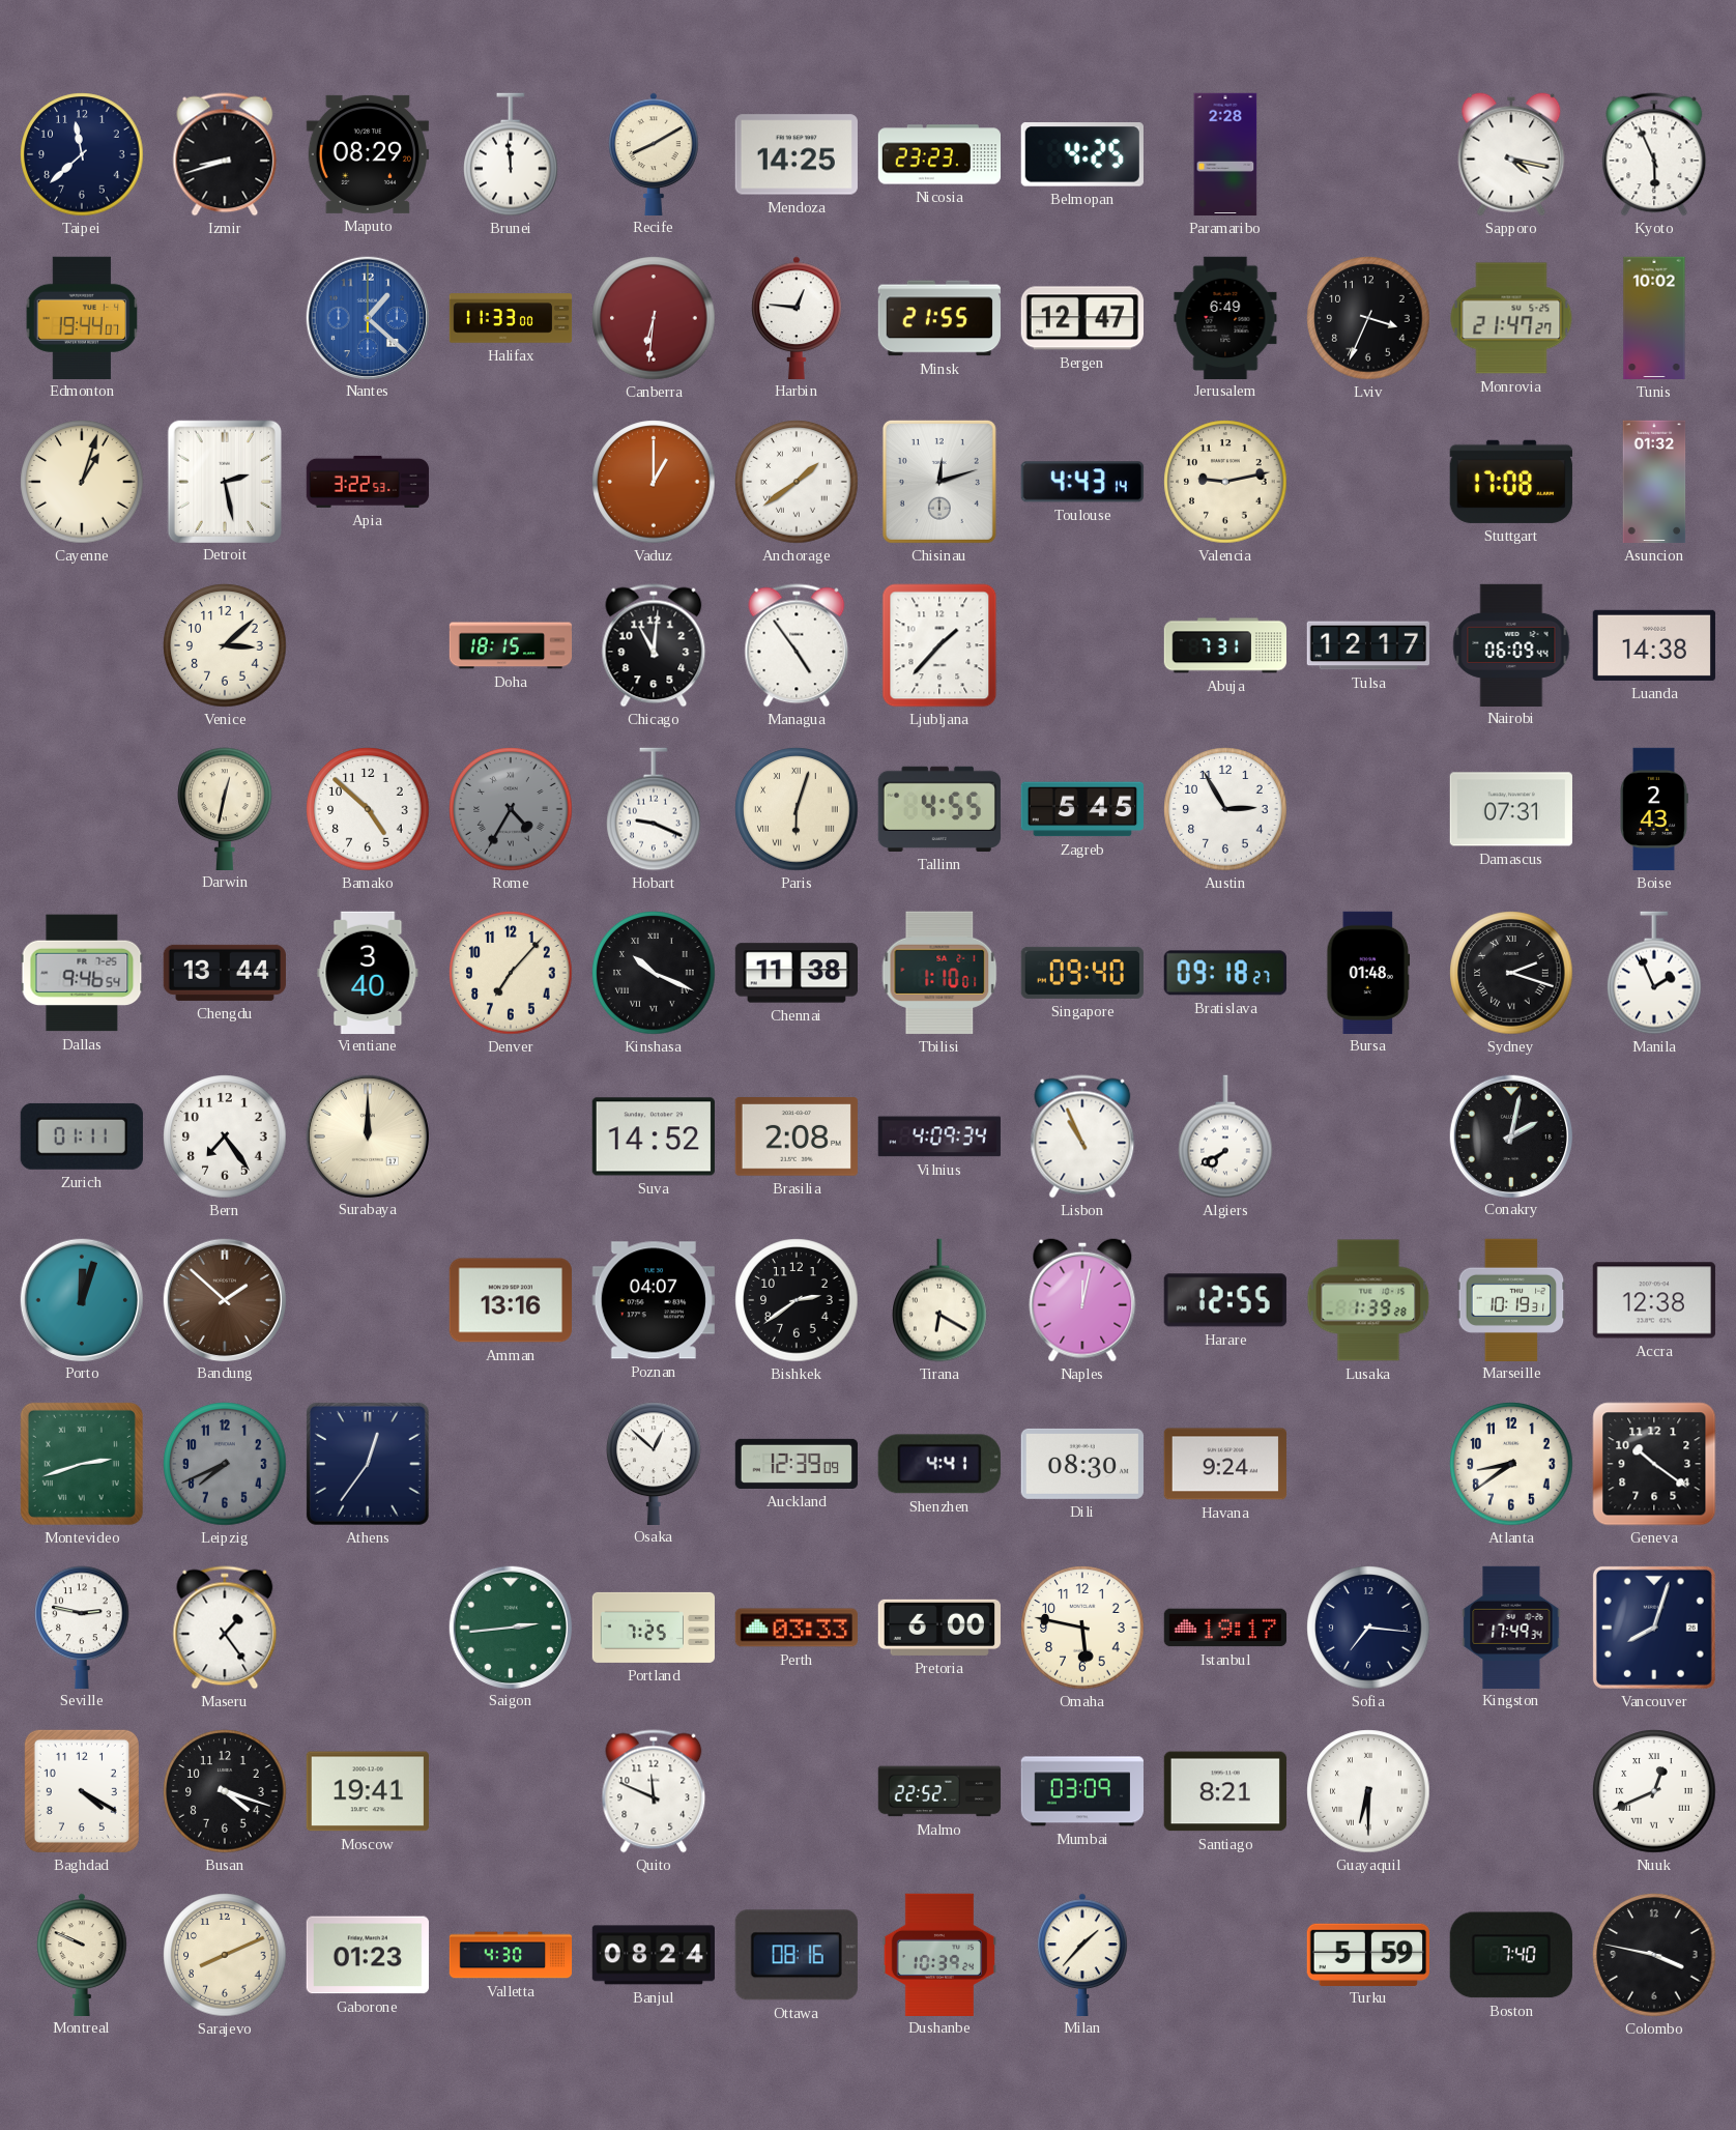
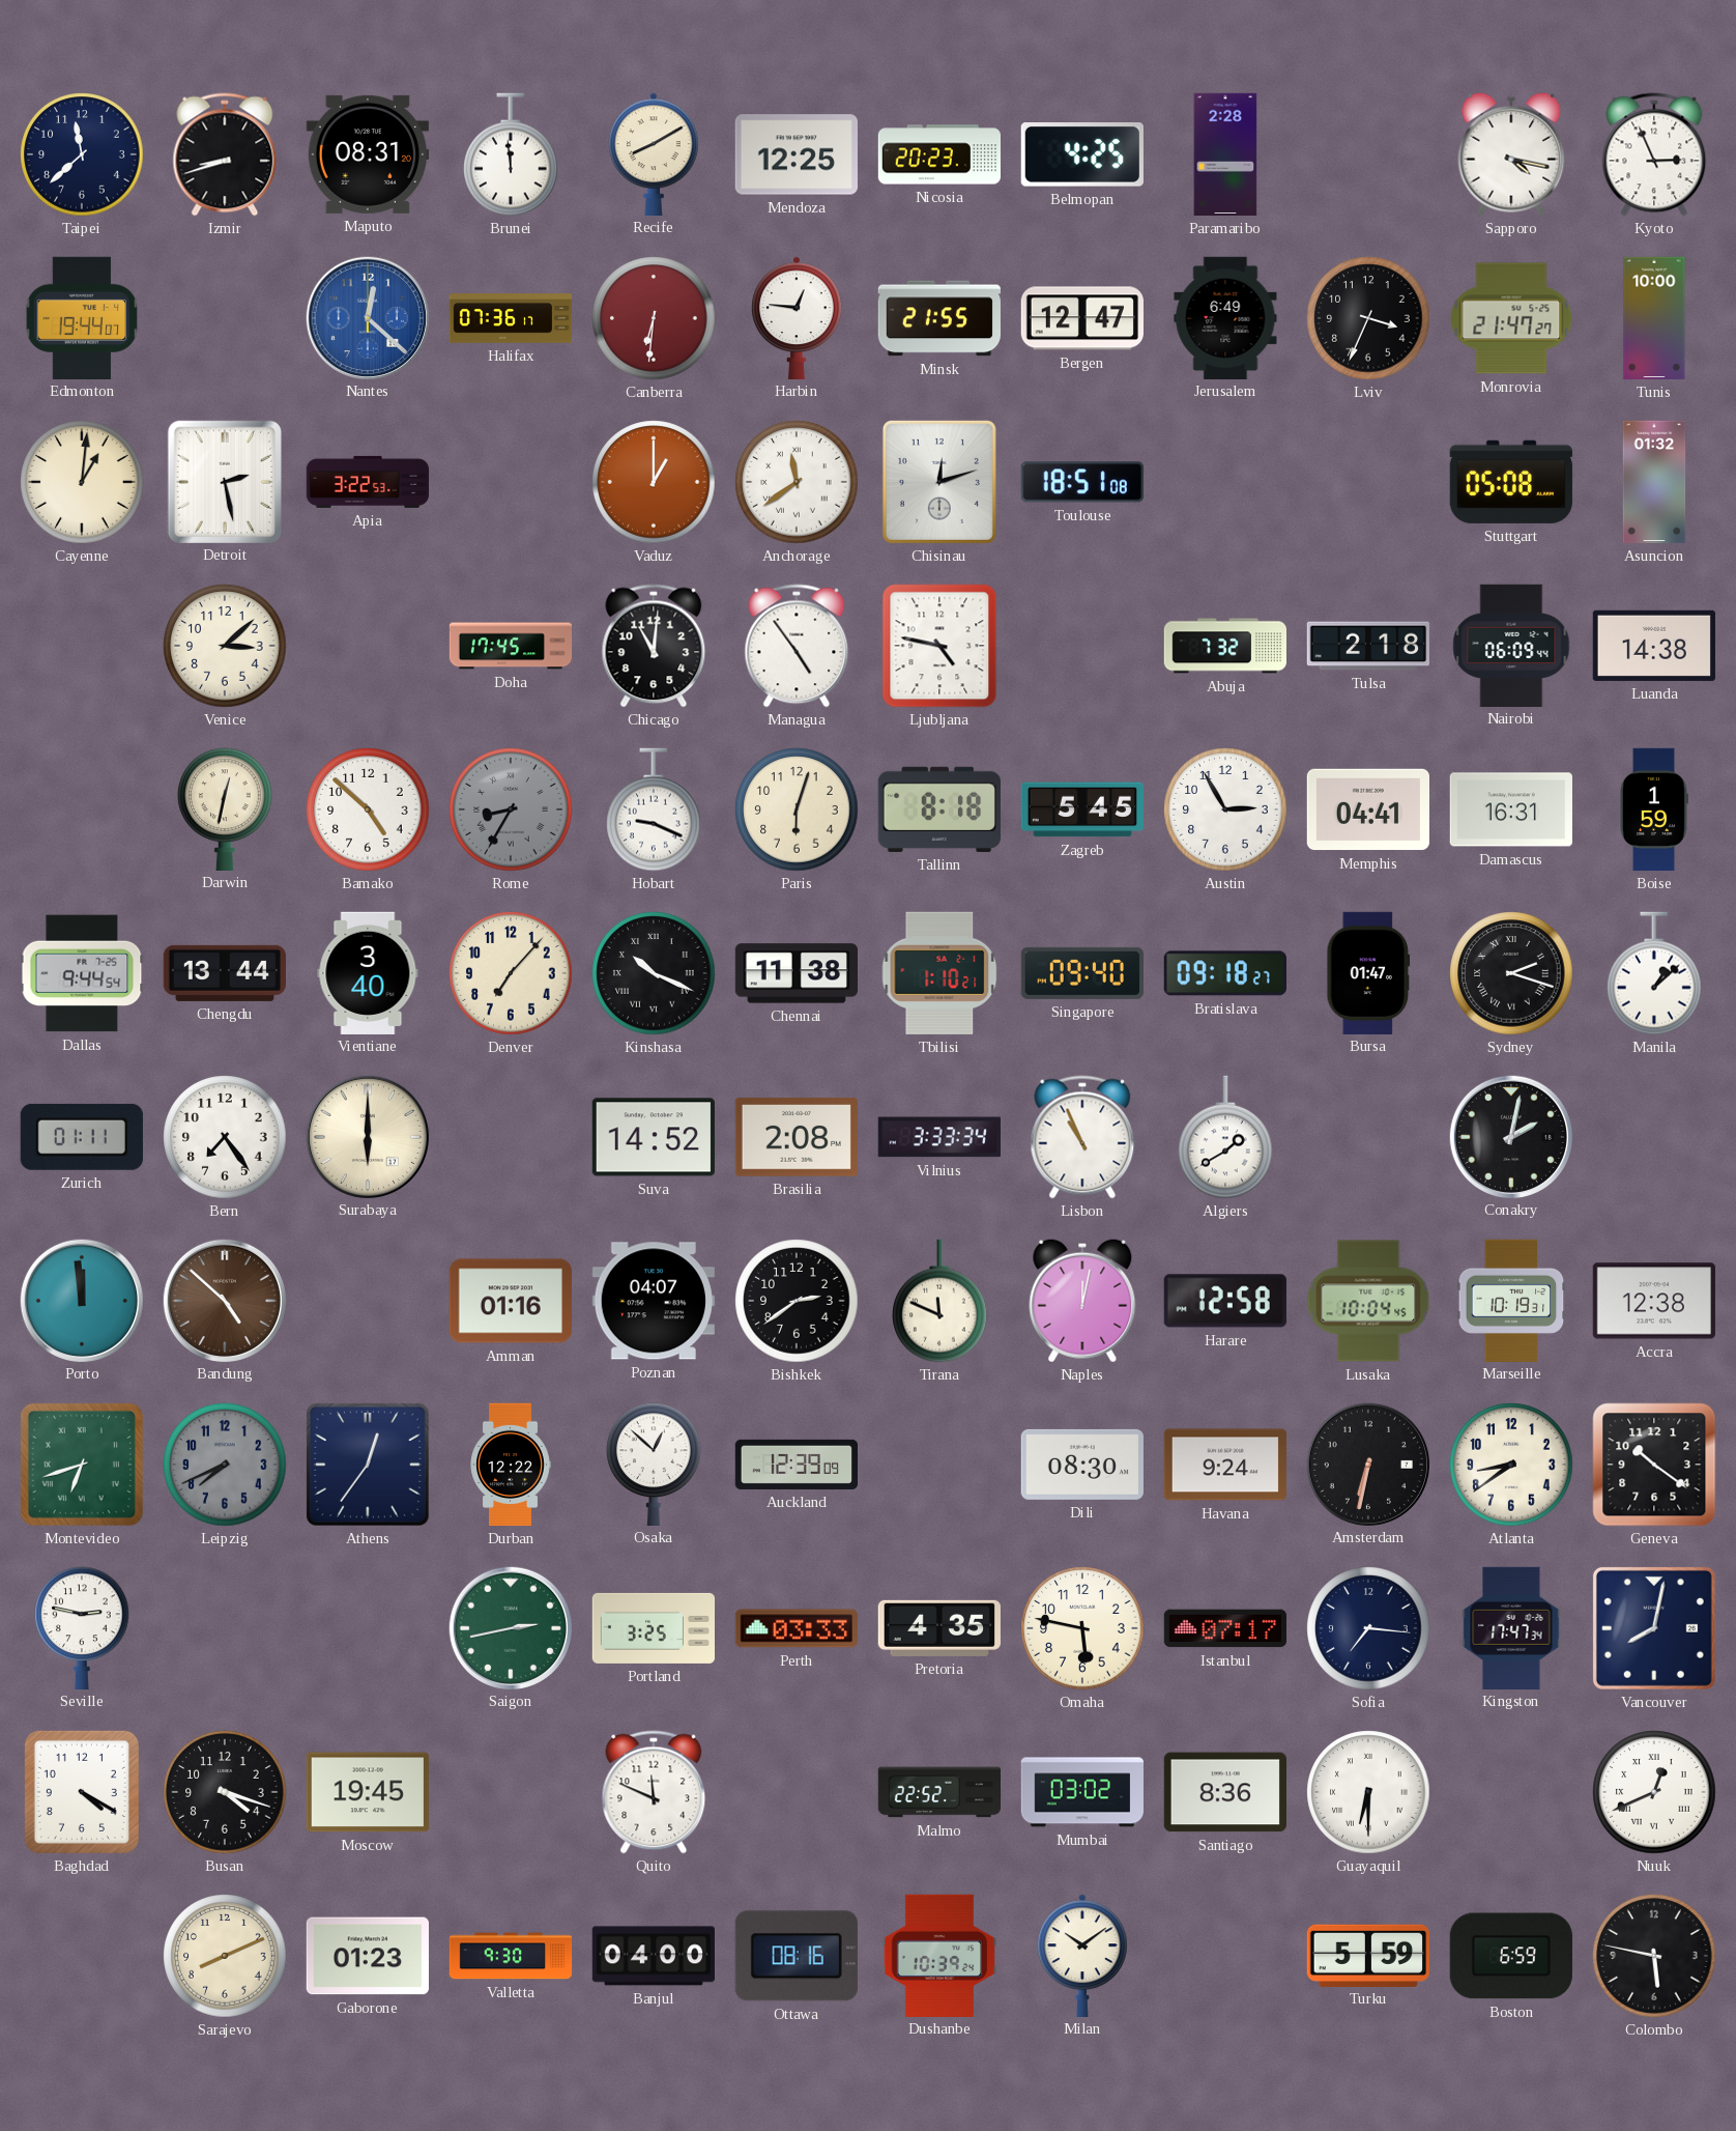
Maputo: 08:29 -> 08:31 (368, 154)
Mendoza: 14:25 -> 12:25 (797, 154)
Nicosia: 23:23 -> 20:23 (938, 154)
Kyoto: 5:56 -> 2:56 (1654, 154)
Nantes: 1:22 -> 12:22 (367, 317)
Halifax: 11:33 -> 07:36 (511, 318)
Tunis: 10:02 -> 10:00 (1654, 318)
Cayenne: 1:03 -> 1:01 (82, 482)
Anchorage: 1:39 -> 11:39 (797, 482)
Toulouse: 4:43 -> 18:51 (1082, 482)
Valencia: 9:13 -> none (1225, 482)
Stuttgart: 17:08 -> 05:08 (1511, 482)
Doha: 18:15 -> 17:45 (511, 646)
Ljubljana: 1:37 -> 4:47 (939, 646)
Abuja: 7:31 -> 7:32 (1224, 646)
Tulsa: 12:17 -> 2:18 (1367, 646)
Rome: 4:35 -> 8:35 (511, 809)
Paris numerals: Roman -> Arabic (797, 809)
Tallinn: 4:55 -> 8:18 (939, 809)
Memphis: none -> 04:41 (1367, 809)
Damascus: 07:31 -> 16:31 (1511, 809)
Boise: 2:43 -> 1:59 (1654, 809)
Dallas: 9:46 -> 9:44 (82, 973)
Tbilisi: 1:10:01 -> 1:10:21 (939, 973)
Bursa: 01:48 -> 01:47 (1368, 972)
Manila: 1:56 -> 1:08 (1654, 973)
Surabaya: 12:00 -> 6:00 (367, 1136)
Vilnius: 4:09 -> 3:33 (939, 1137)
Algiers: 7:40 -> 1:40 (1225, 1137)
Porto: 12:03 -> 11:59 (81, 1300)
Bandung: 1:52 -> 4:52 (224, 1300)
Amman: 13:16 -> 01:16 (511, 1301)
Tirana: 6:20 -> 11:49 (939, 1301)
Harare: 12:55 -> 12:58 (1225, 1301)
Lusaka: 1:39 -> 10:04 (1368, 1301)
Montevideo: 2:42 -> 6:42 (82, 1465)
Durban: none -> 12:22 (511, 1465)
Shenzhen: 4:41 -> none (939, 1464)
Amsterdam: none -> 6:32 (1367, 1464)
Maseru: 1:24 -> none (225, 1628)
Saigon: 2:44 -> 2:43 (510, 1627)
Portland: 7:25 -> 3:25 (653, 1628)
Pretoria: 6:00 -> 4:35 (939, 1628)
Istanbul: 19:17 -> 07:17 (1224, 1628)
Kingston: 17:49 -> 17:47 (1511, 1627)
Vancouver: 8:03 -> 8:02 (1654, 1628)
Moscow: 19:41 -> 19:45 (368, 1792)
Mumbai: 03:09 -> 03:02 (1081, 1792)
Santiago: 8:21 -> 8:36 (1225, 1792)
Montreal: 9:49 -> none (82, 1954)
Valletta: 4:30 -> 9:30 (511, 1956)
Banjul: 08:24 -> 04:00 (654, 1956)
Milan: 1:37 -> 10:09 (1082, 1955)
Boston: 7:40 -> 6:59 (1511, 1956)
Colombo: 3:47 -> 5:47 (1654, 1956)
